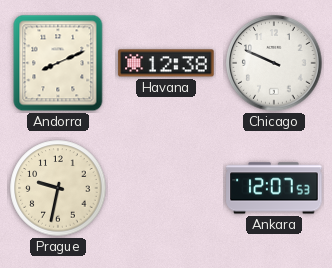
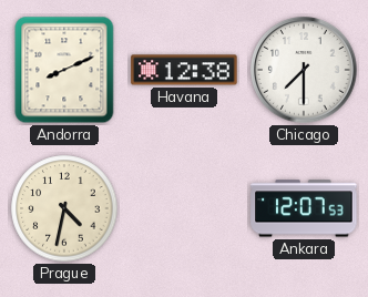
Chicago: 9:49 -> 7:30 (304, 70)
Prague: 9:32 -> 4:32 (64, 208)
